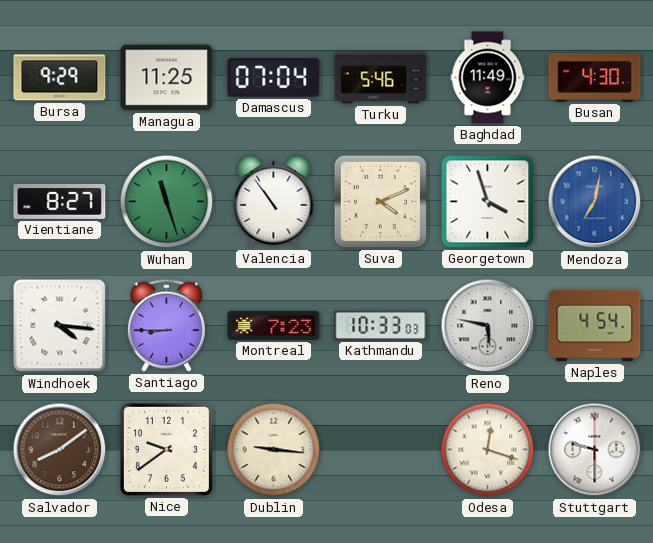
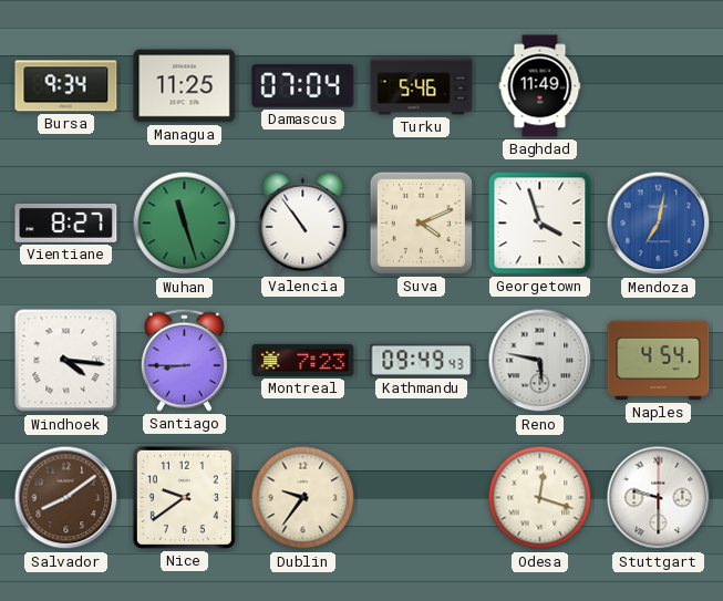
Bursa: 9:29 -> 9:34 (66, 86)
Busan: 4:30 -> none (595, 78)
Kathmandu: 10:33 -> 09:49 (422, 360)
Dublin: 9:16 -> 9:36 (303, 498)
